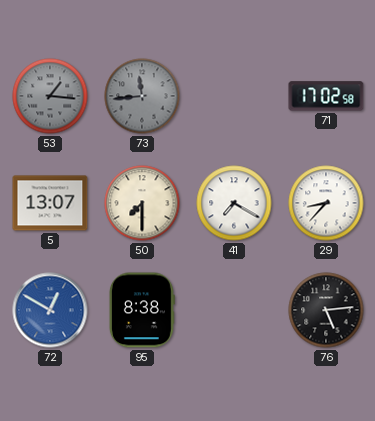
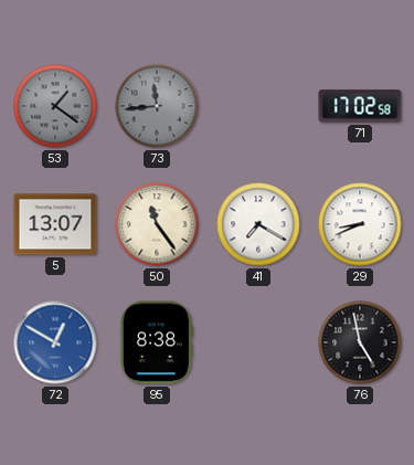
53: 1:16 -> 1:21 (55, 106)
50: 7:30 -> 11:24 (157, 224)
29: 8:37 -> 8:41 (360, 224)
76: 5:14 -> 4:58 (360, 342)
